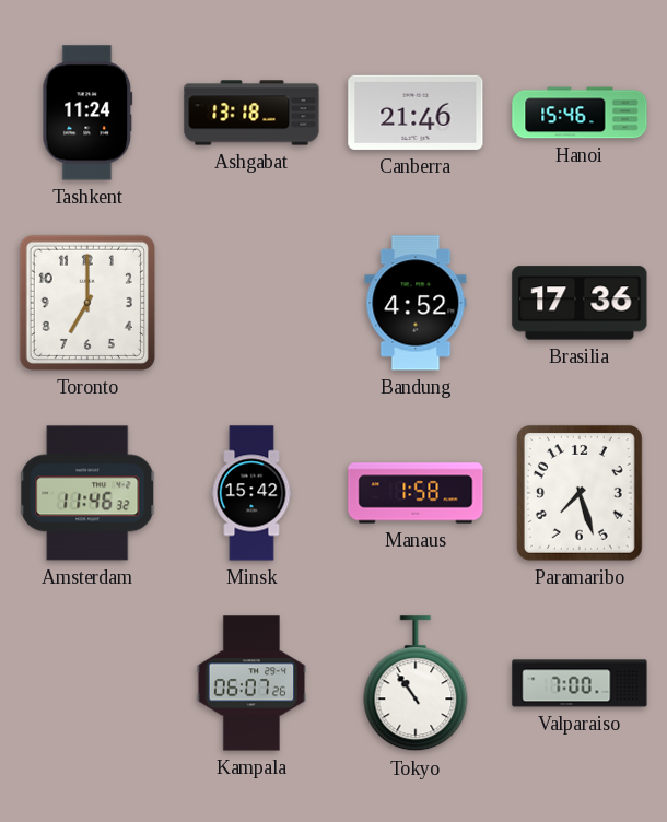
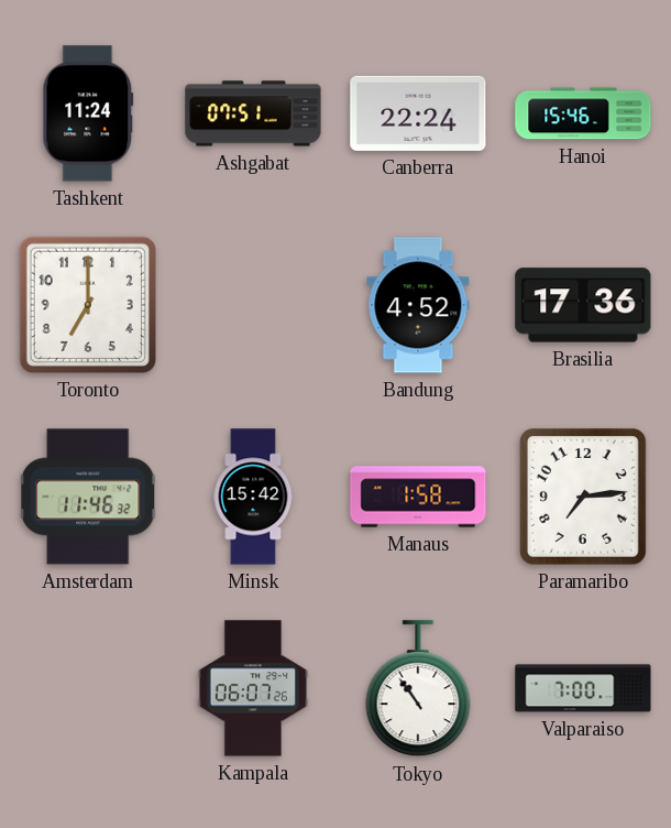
Ashgabat: 13:18 -> 07:51 (253, 113)
Canberra: 21:46 -> 22:24 (418, 113)
Paramaribo: 7:27 -> 7:14 (583, 497)
